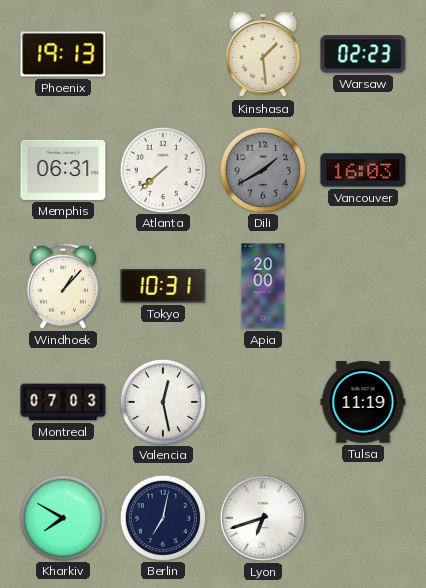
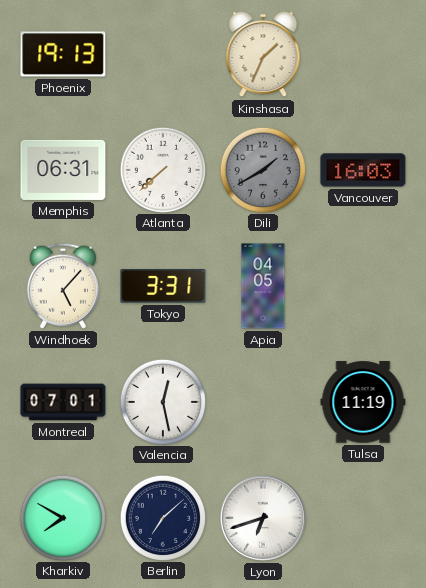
Kinshasa: 1:29 -> 1:34 (263, 54)
Warsaw: 02:23 -> none (363, 54)
Windhoek: 1:07 -> 5:07 (63, 286)
Tokyo: 10:31 -> 3:31 (163, 286)
Apia: 20:00 -> 04:05 (263, 286)
Montreal: 07:03 -> 07:01 (63, 402)
Berlin: 7:02 -> 7:08 (162, 517)
